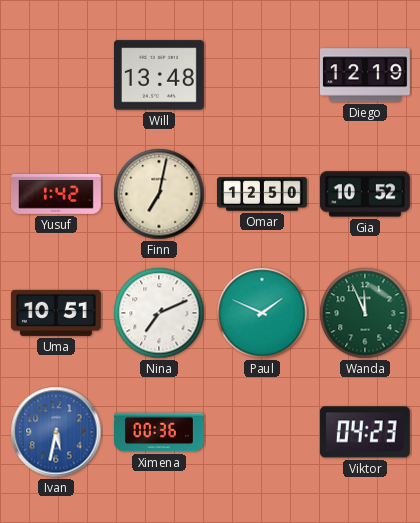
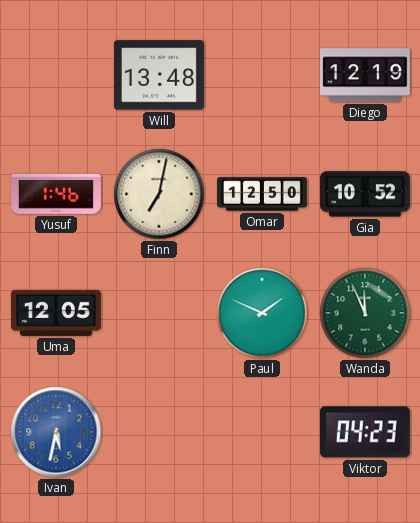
Yusuf: 1:42 -> 1:46 (57, 195)
Uma: 10:51 -> 12:05 (56, 313)
Nina: 7:11 -> none (159, 313)
Ximena: 00:36 -> none (160, 432)
